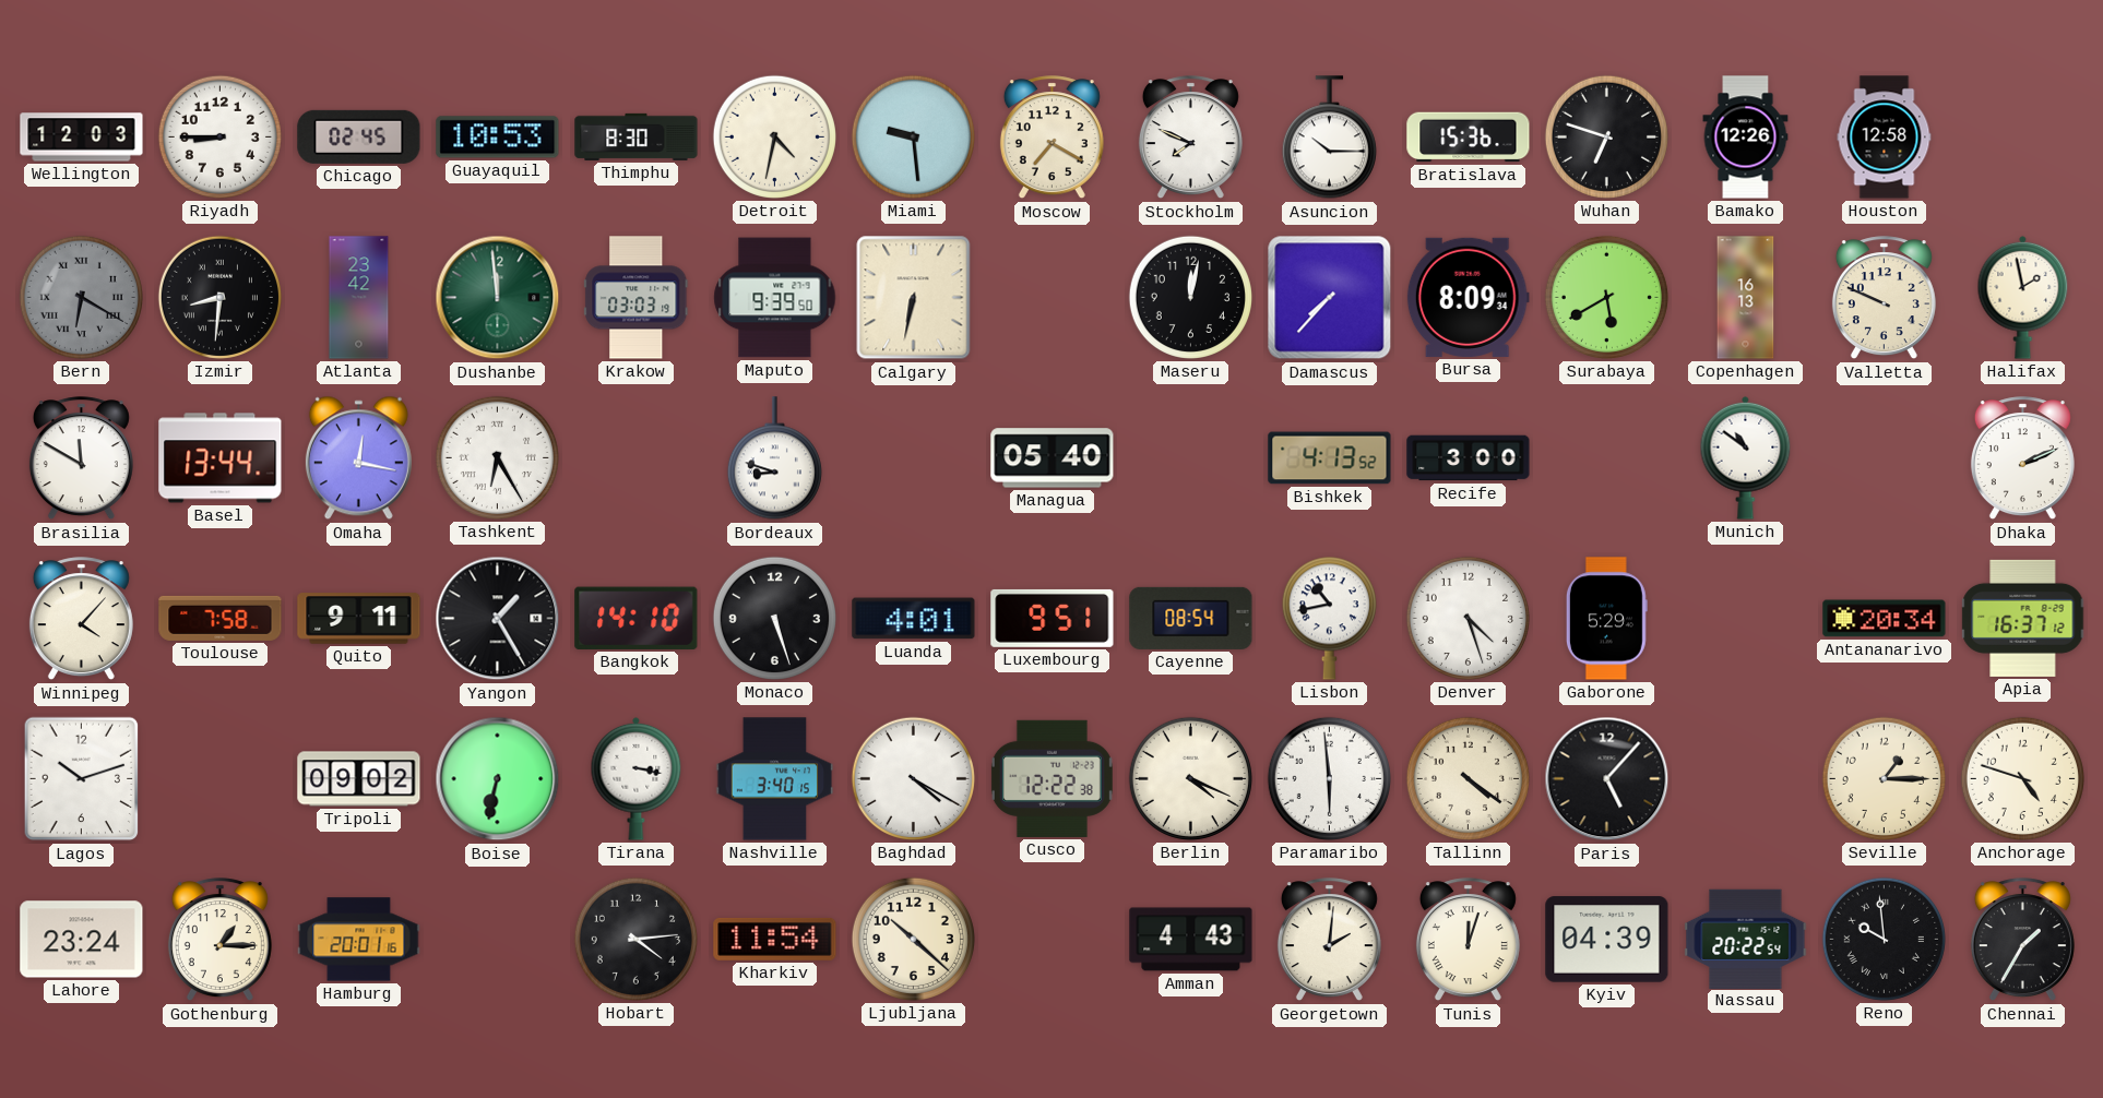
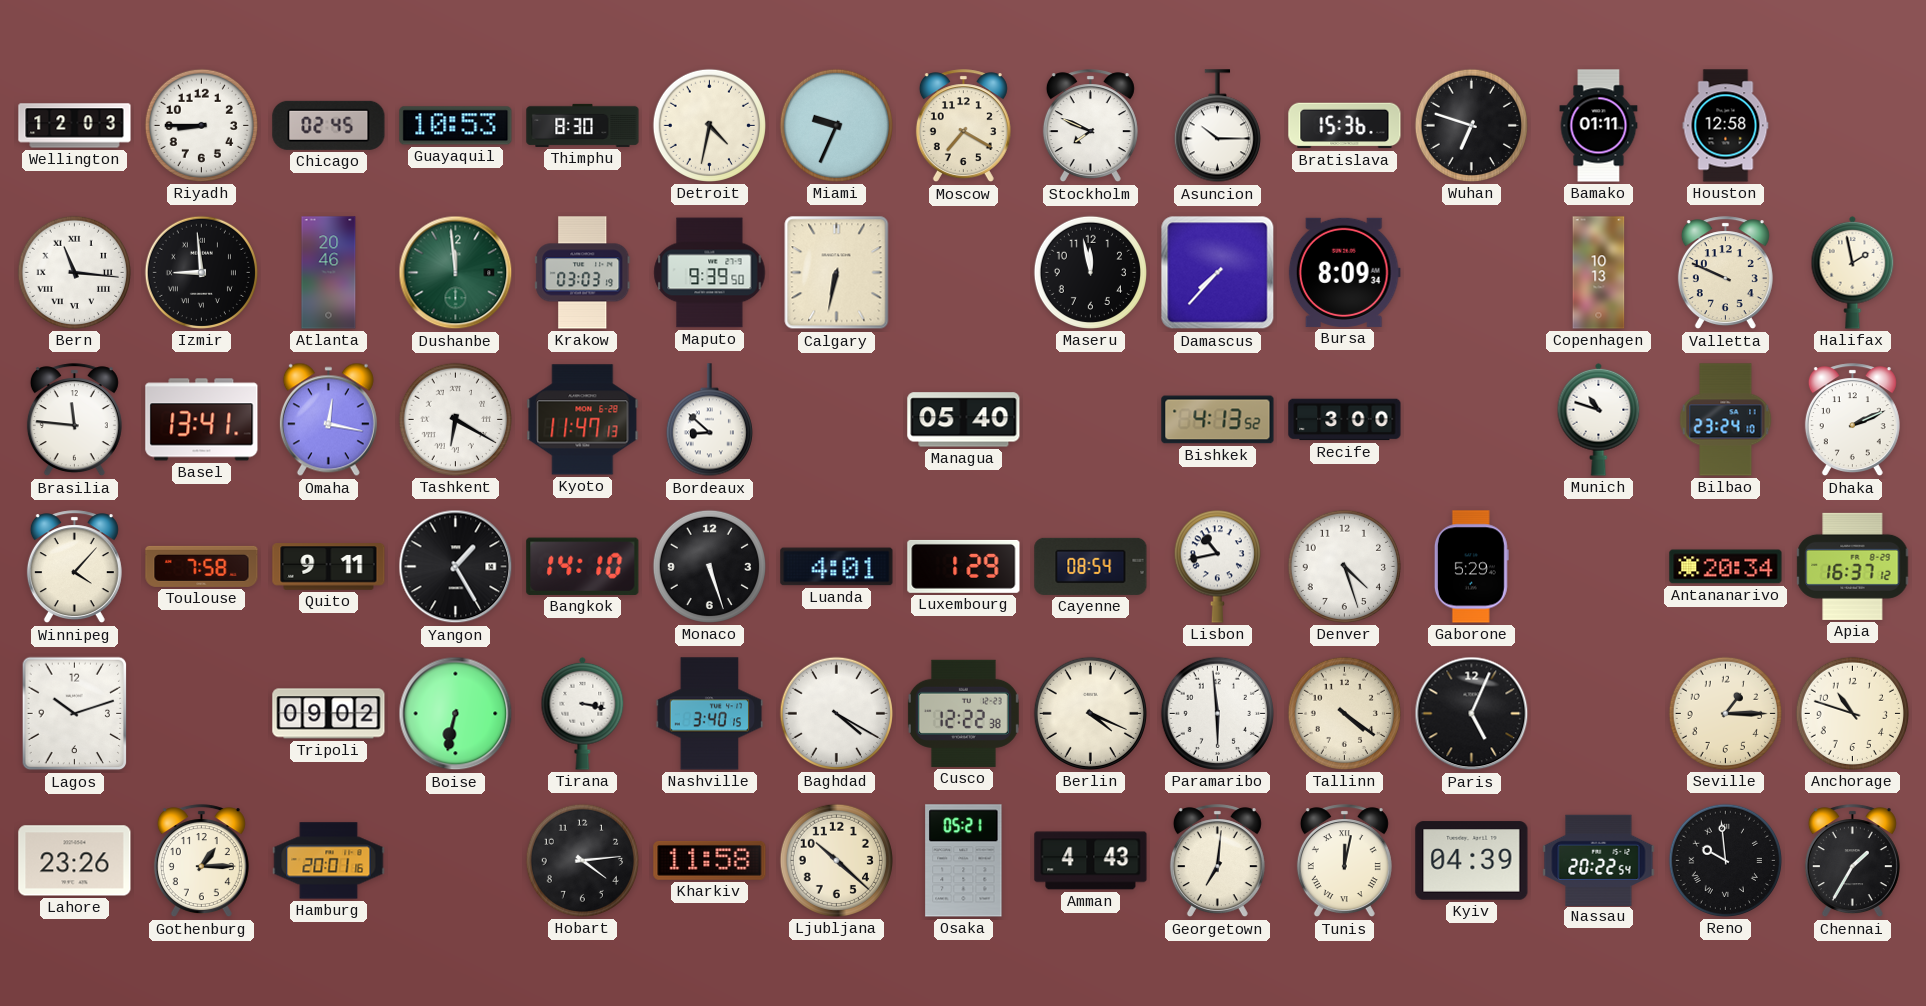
Miami: 9:29 -> 9:34 (836, 125)
Bamako: 12:26 -> 01:11 (1599, 126)
Bern: 6:20 -> 11:16 (74, 272)
Bern dial: grey -> white (74, 272)
Izmir: 8:31 -> 8:59 (201, 272)
Atlanta: 23:42 -> 20:46 (329, 273)
Maseru: 12:02 -> 11:58 (1090, 272)
Surabaya: 5:40 -> none (1606, 297)
Copenhagen: 16:13 -> 10:13 (1599, 273)
Brasilia: 11:50 -> 11:46 (74, 420)
Basel: 13:44 -> 13:41 (202, 420)
Tashkent: 6:25 -> 6:20 (455, 419)
Kyoto: none -> 11:47 (583, 420)
Bordeaux: 8:48 -> 8:52 (709, 420)
Munich: 10:51 -> 10:48 (1599, 419)
Bilbao: none -> 23:24 (1726, 420)
Luxembourg: 9:51 -> 1:29 (964, 566)
Paris: 5:07 -> 5:04 (1472, 714)
Anchorage: 4:48 -> 10:48 (1852, 713)
Lahore: 23:24 -> 23:26 (75, 861)
Kharkiv: 11:54 -> 11:58 (710, 860)
Osaka: none -> 05:21 (964, 861)
Georgetown: 2:01 -> 7:01 (1217, 861)
Tunis: 12:03 -> 12:02 (1344, 861)
